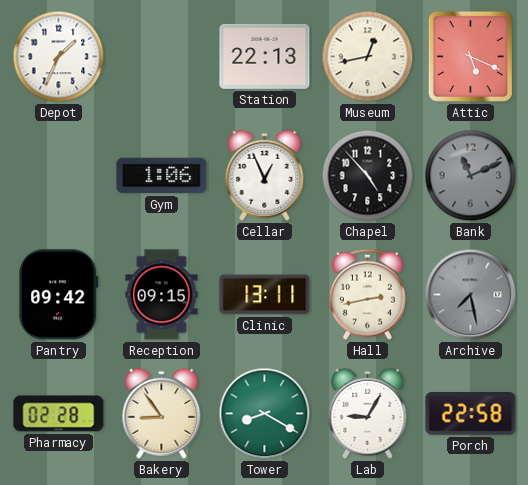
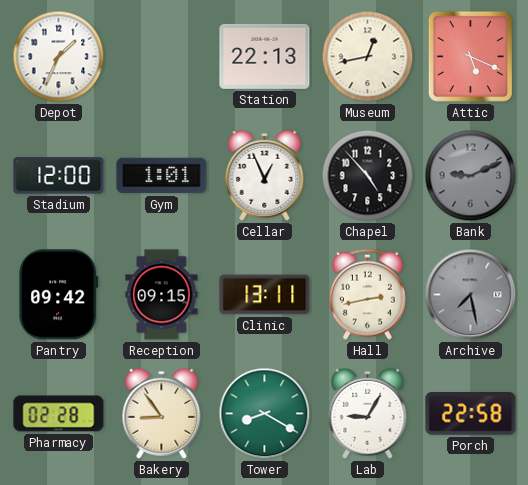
Stadium: none -> 12:00 (59, 176)
Gym: 1:06 -> 1:01 (162, 176)
Bank: 11:11 -> 9:11 (471, 176)
